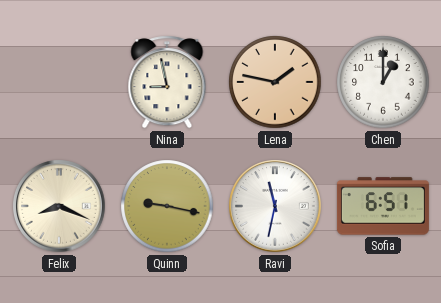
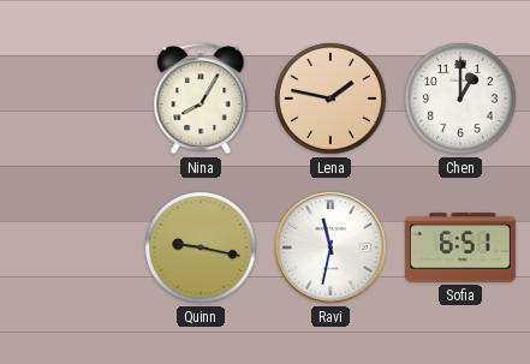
Nina: 8:58 -> 8:05 (201, 99)
Felix: 8:19 -> none (59, 206)
